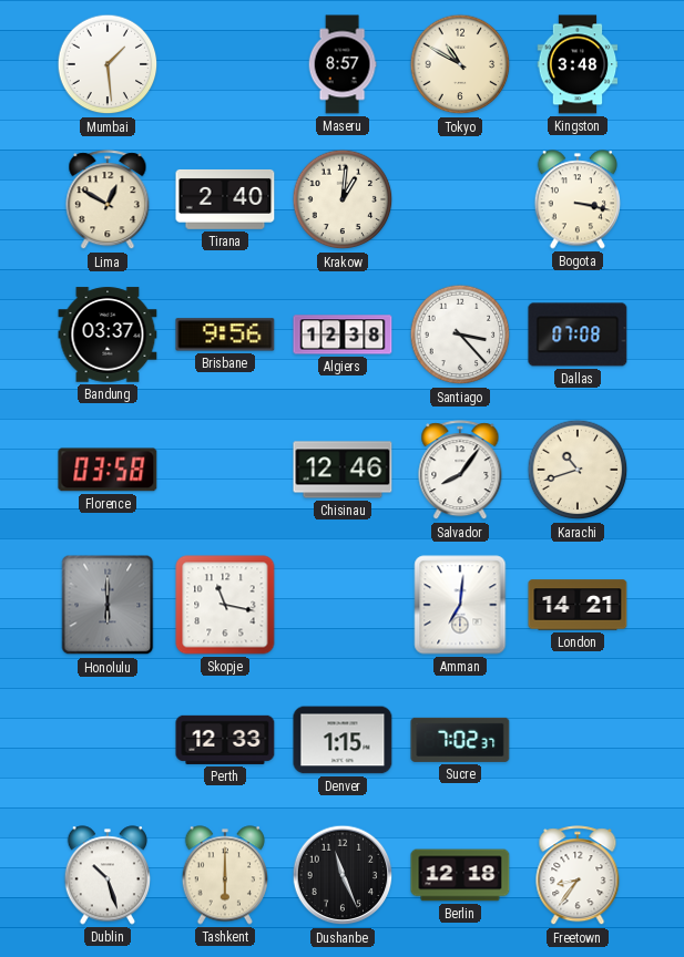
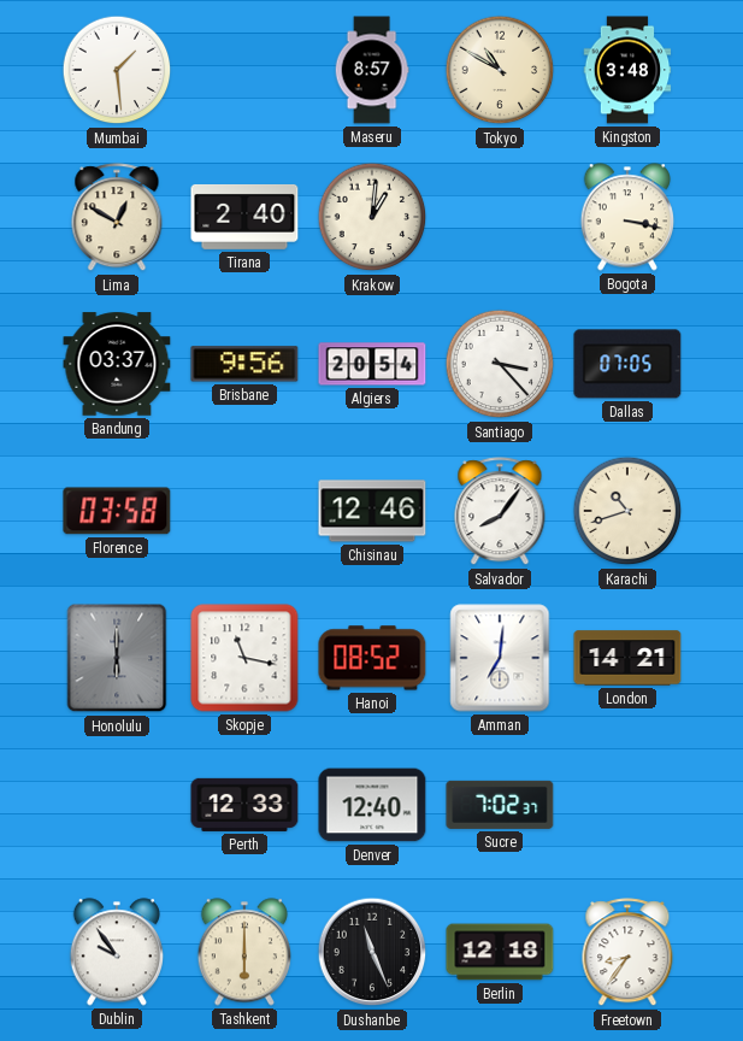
Algiers: 12:38 -> 20:54 (372, 364)
Dallas: 07:08 -> 07:05 (627, 364)
Hanoi: none -> 08:52 (372, 658)
Denver: 1:15 -> 12:40 (372, 805)
Dublin: 10:27 -> 9:54 (116, 952)
